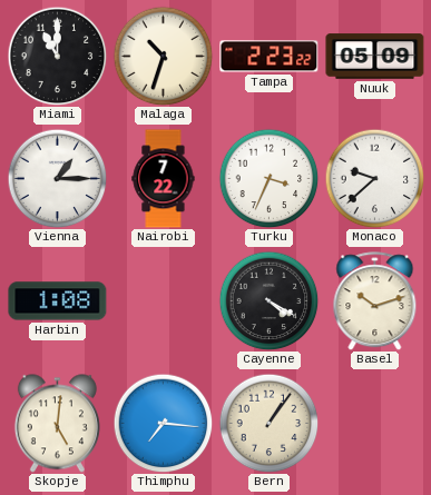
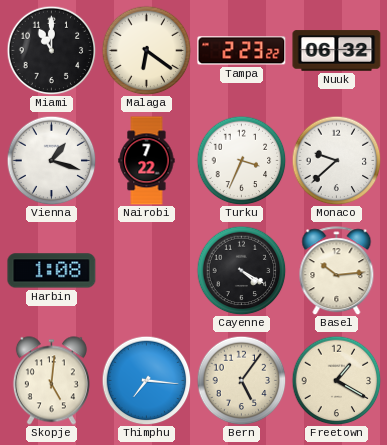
Malaga: 10:33 -> 6:21 (146, 50)
Nuuk: 05:09 -> 06:32 (337, 51)
Vienna: 1:15 -> 1:18 (51, 160)
Basel: 10:12 -> 10:14 (337, 271)
Bern: 1:06 -> 5:06 (241, 380)
Freetown: none -> 1:20 (336, 380)
